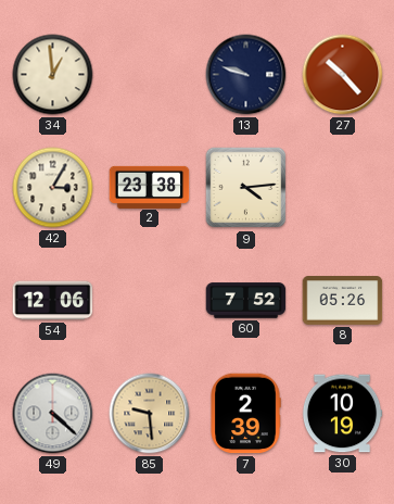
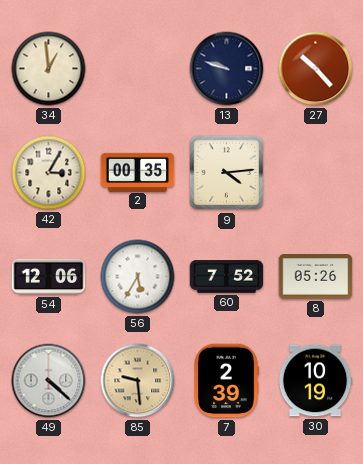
2: 23:38 -> 00:35 (138, 172)
56: none -> 5:35 (138, 277)
